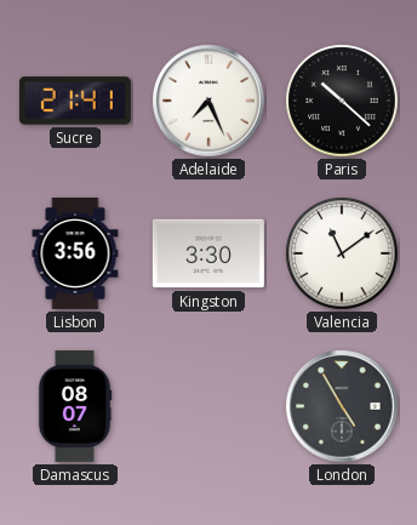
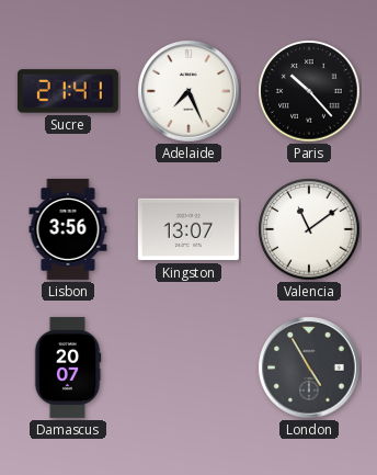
Paris: 10:22 -> 10:23 (309, 91)
Kingston: 3:30 -> 13:07 (188, 229)
Damascus: 08:07 -> 20:07 (68, 367)
